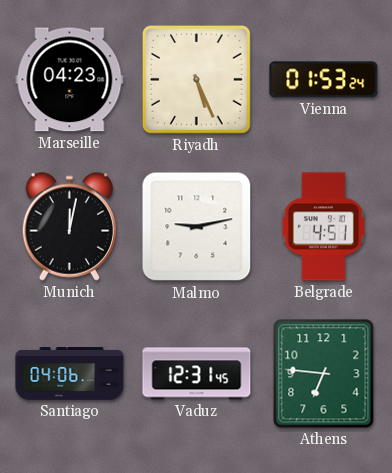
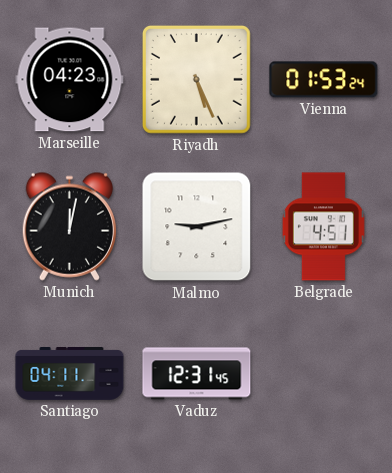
Santiago: 04:06 -> 04:11 (70, 374)
Athens: 6:46 -> none (324, 374)
